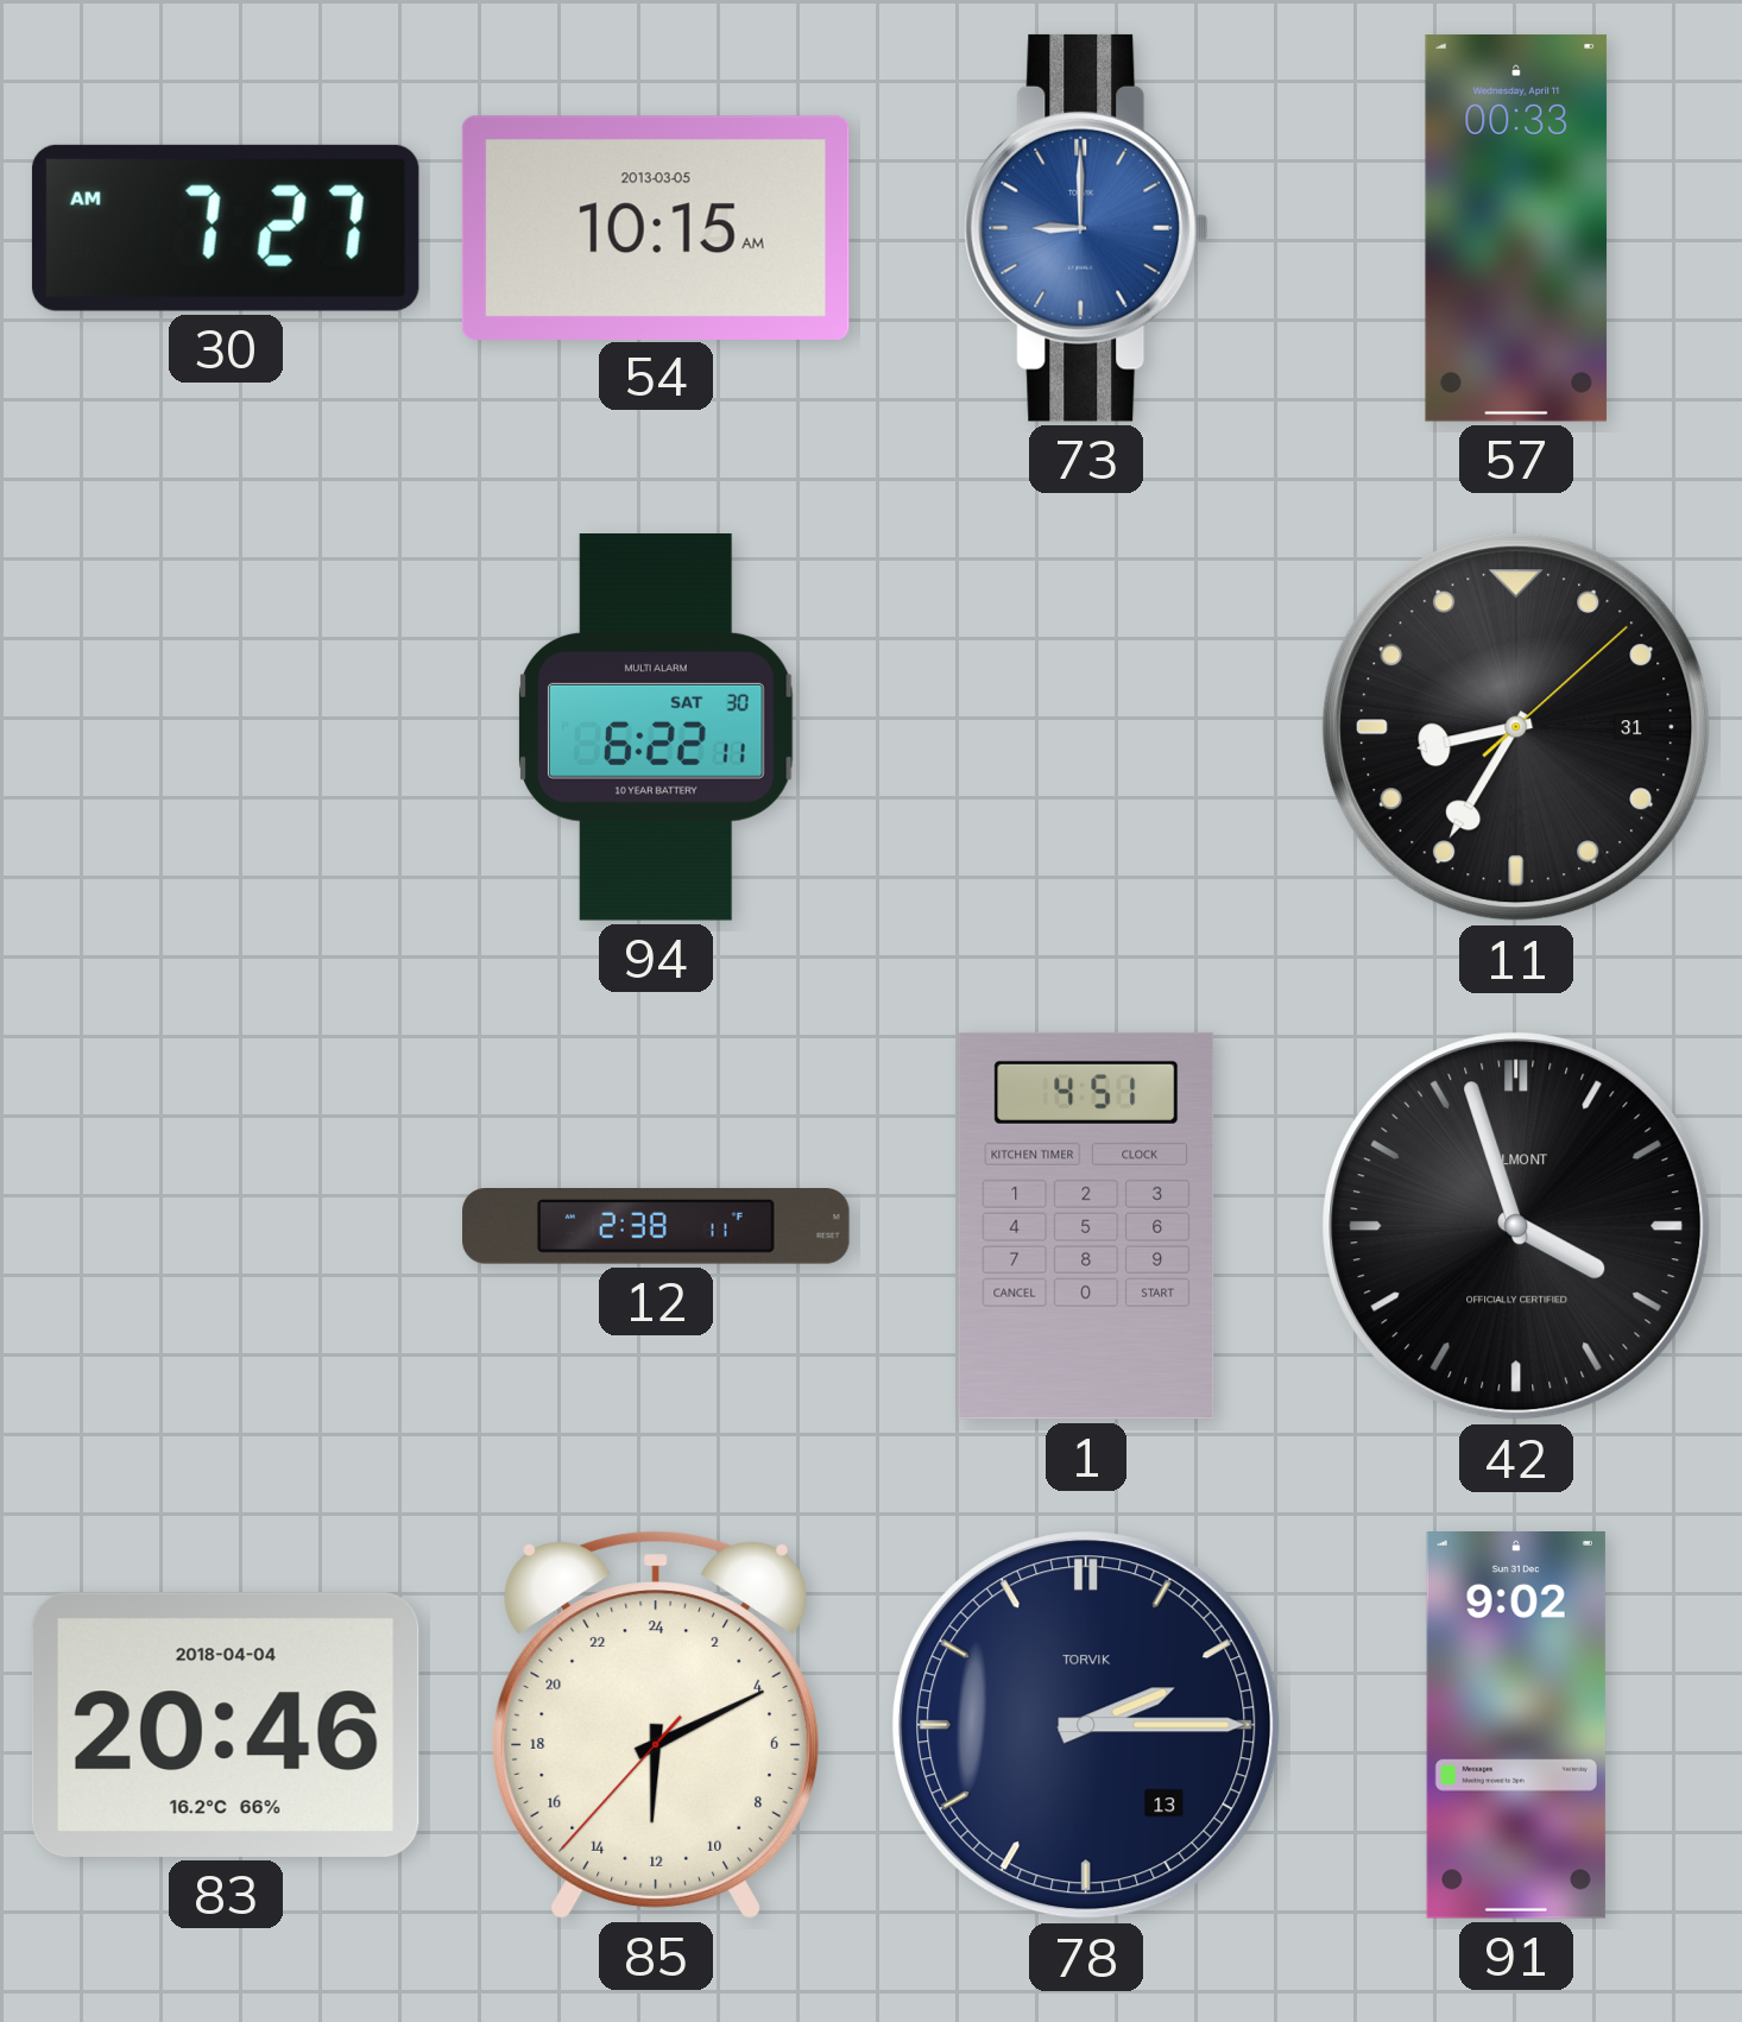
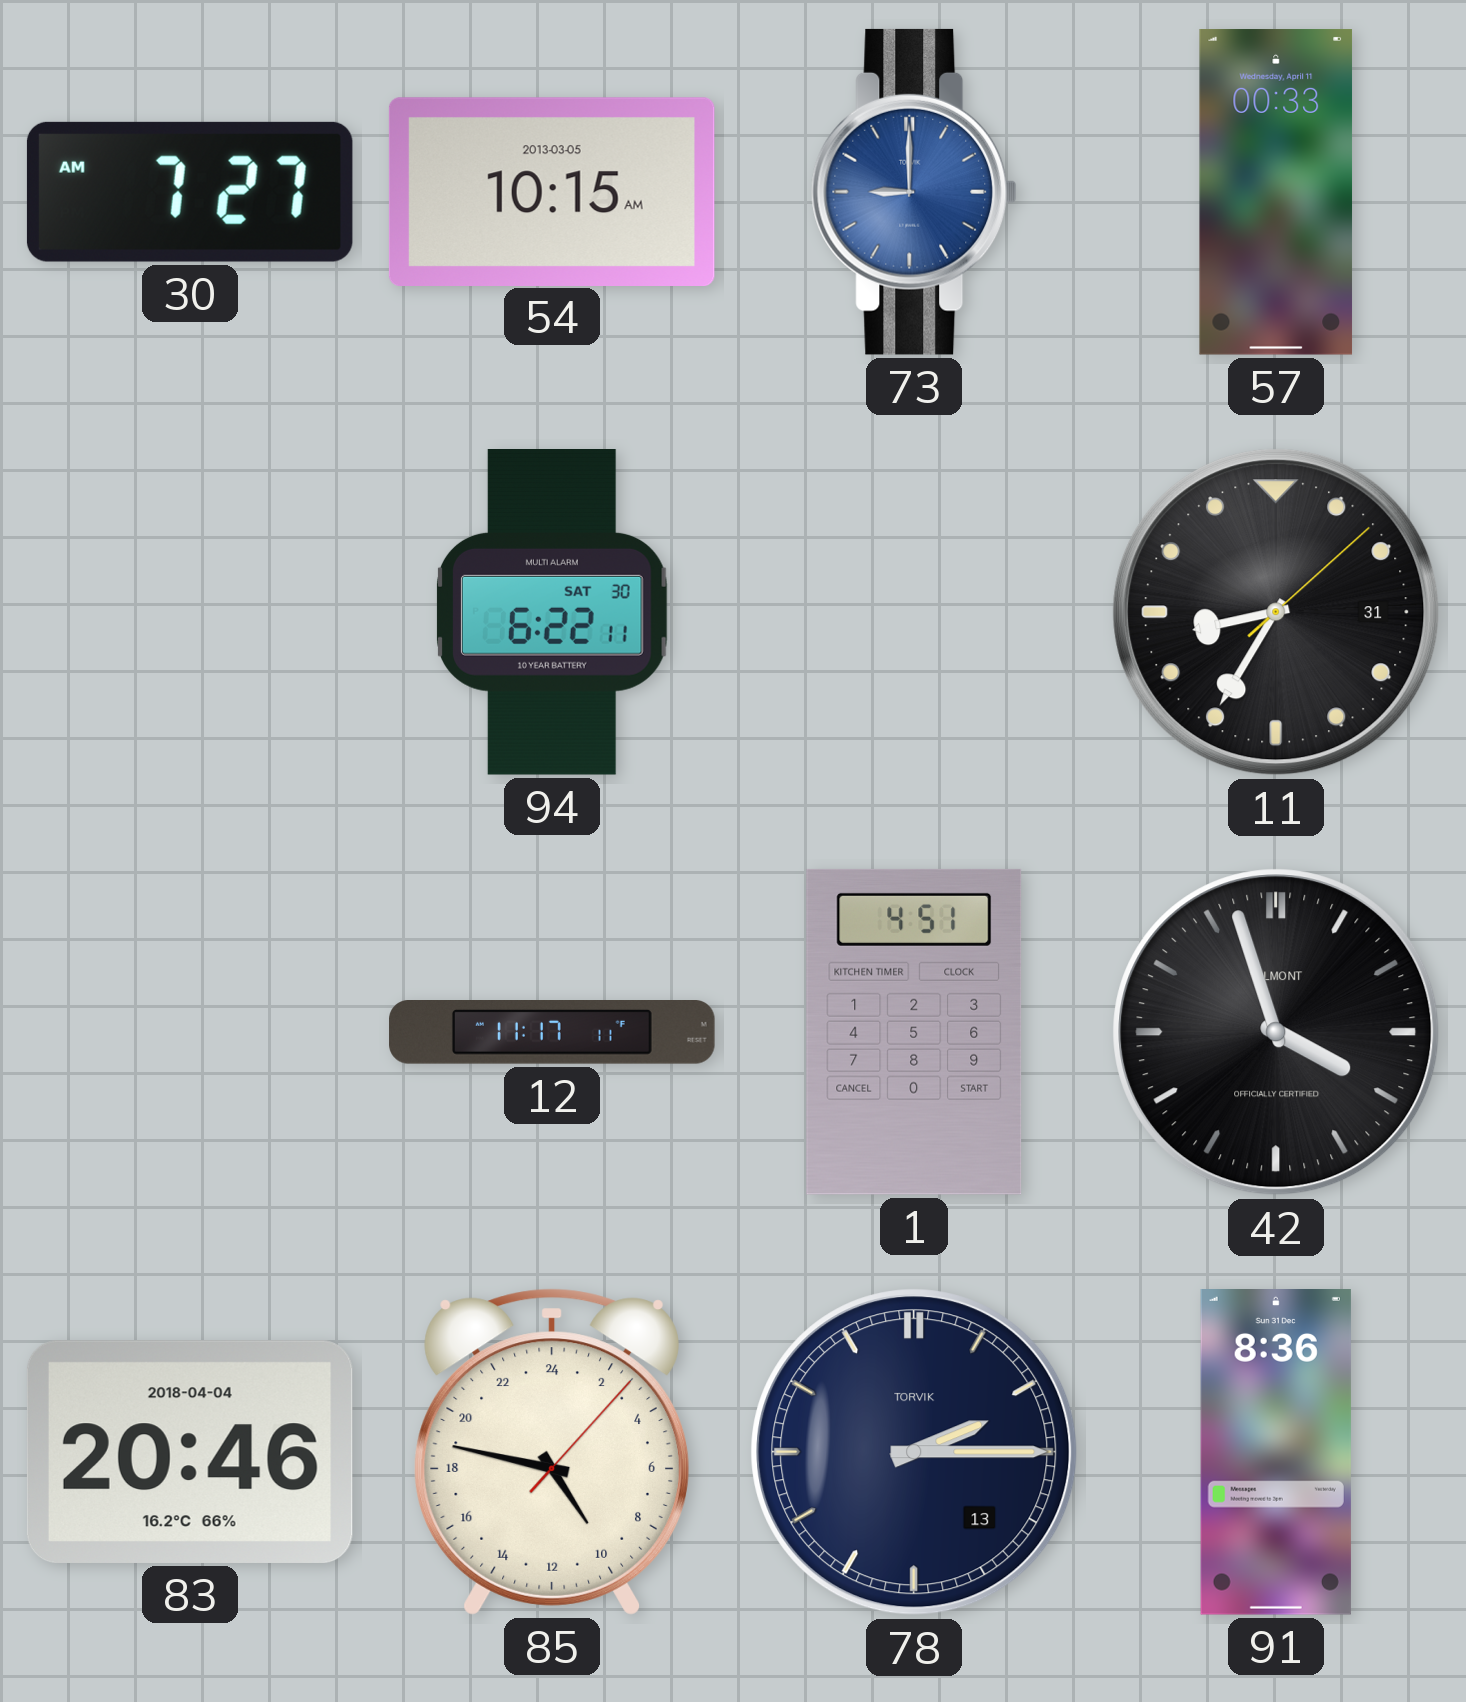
12: 2:38 -> 11:17 (552, 1033)
85: 12:10 -> 9:47 (552, 1452)
91: 9:02 -> 8:36 (1276, 1453)
